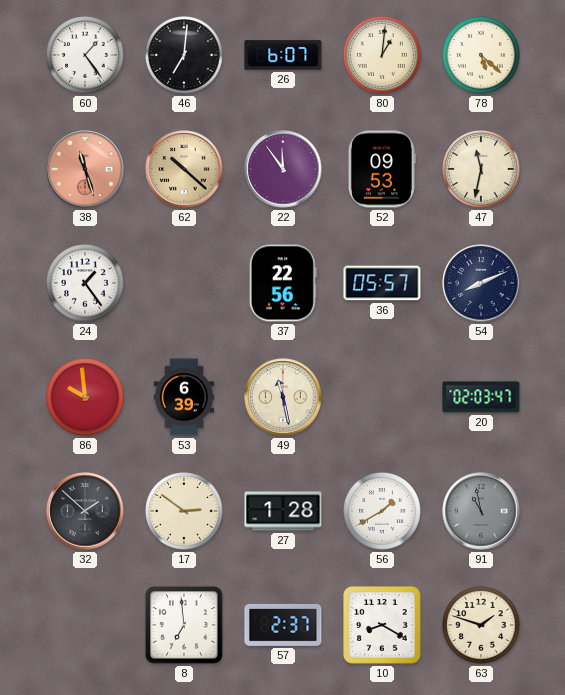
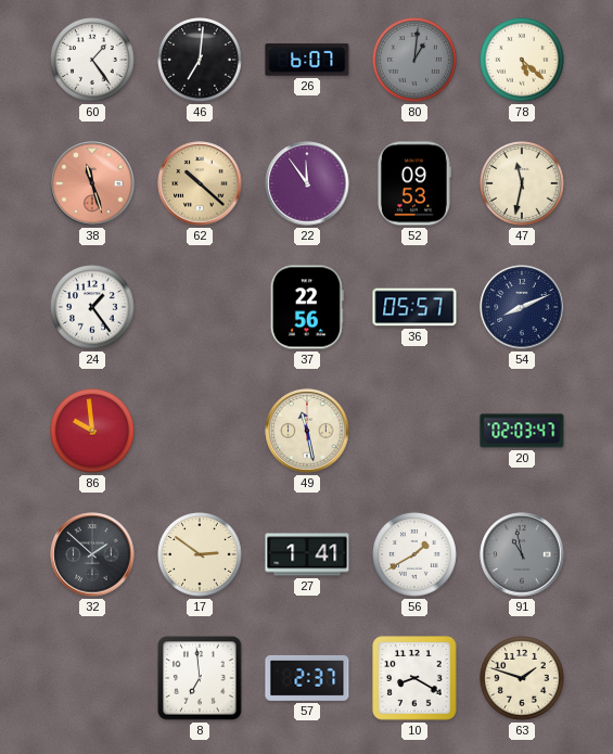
80 dial: cream -> grey (416, 61)
53: 6:39 -> none (184, 397)
27: 1:28 -> 1:41 (307, 554)
